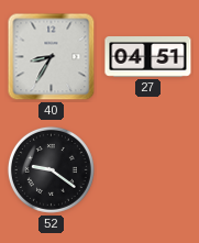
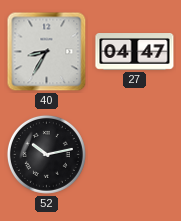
27: 04:51 -> 04:47 (135, 52)
52: 9:21 -> 10:13 (46, 154)
